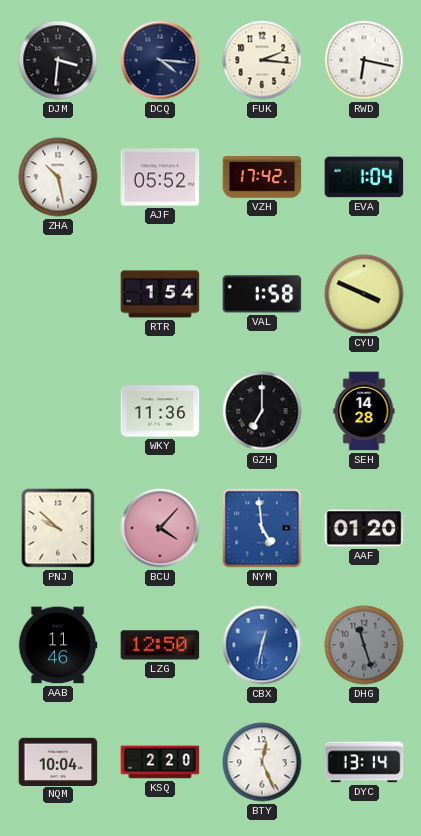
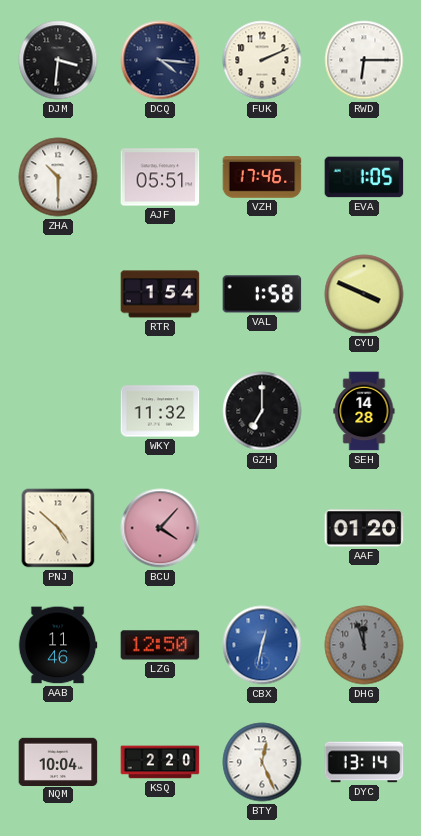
FUK: 2:16 -> 2:11 (262, 60)
RWD: 6:17 -> 6:15 (364, 60)
ZHA: 10:28 -> 10:30 (58, 177)
AJF: 05:52 -> 05:51 (160, 177)
VZH: 17:42 -> 17:46 (262, 177)
EVA: 1:04 -> 1:05 (364, 177)
WKY: 11:36 -> 11:32 (160, 411)
PNJ: 9:52 -> 4:52 (58, 528)
NYM: 4:59 -> none (262, 528)
DHG: 11:27 -> 11:57 (364, 645)
